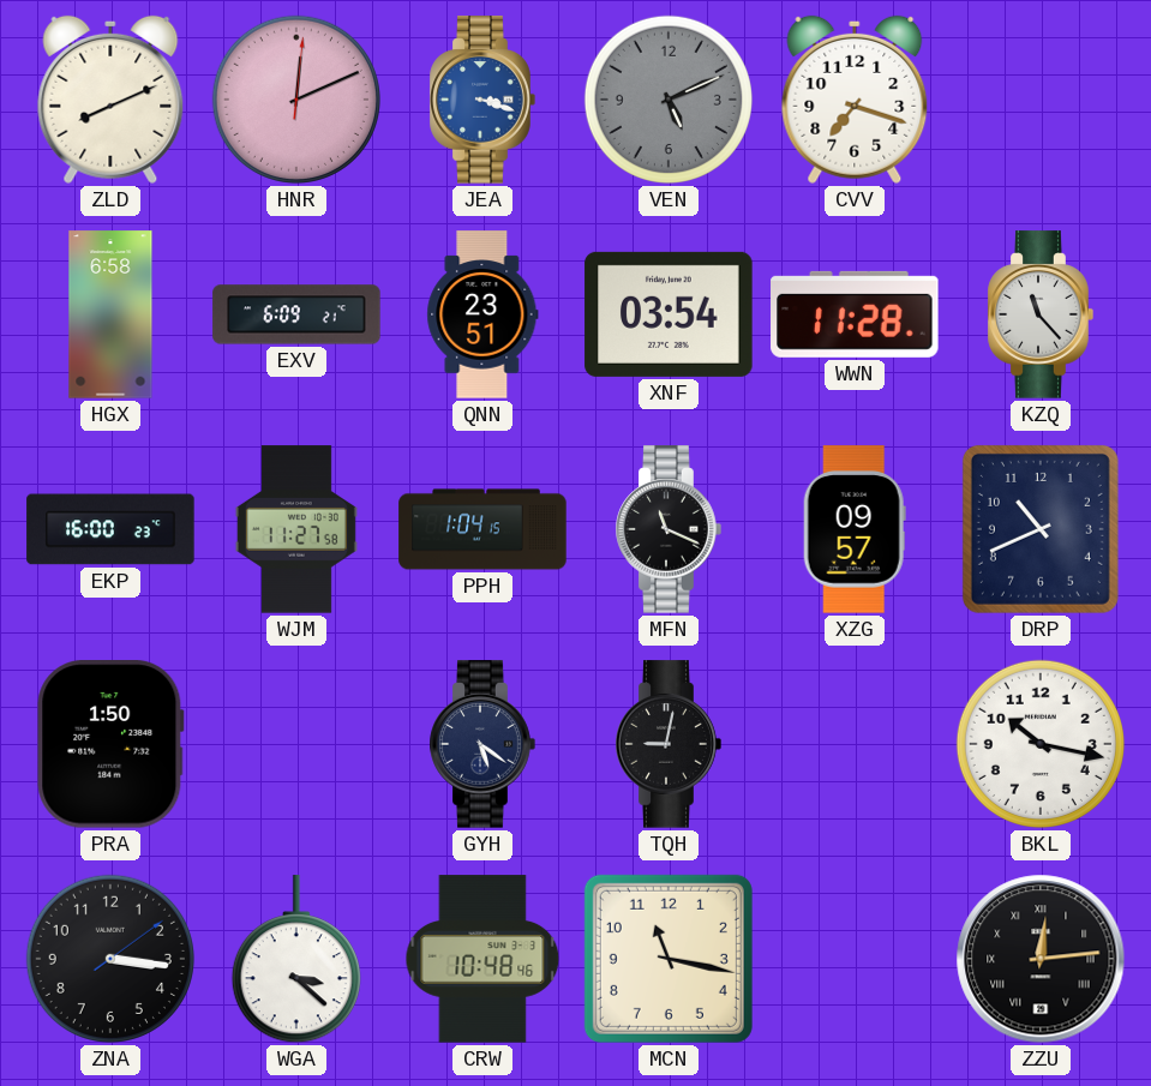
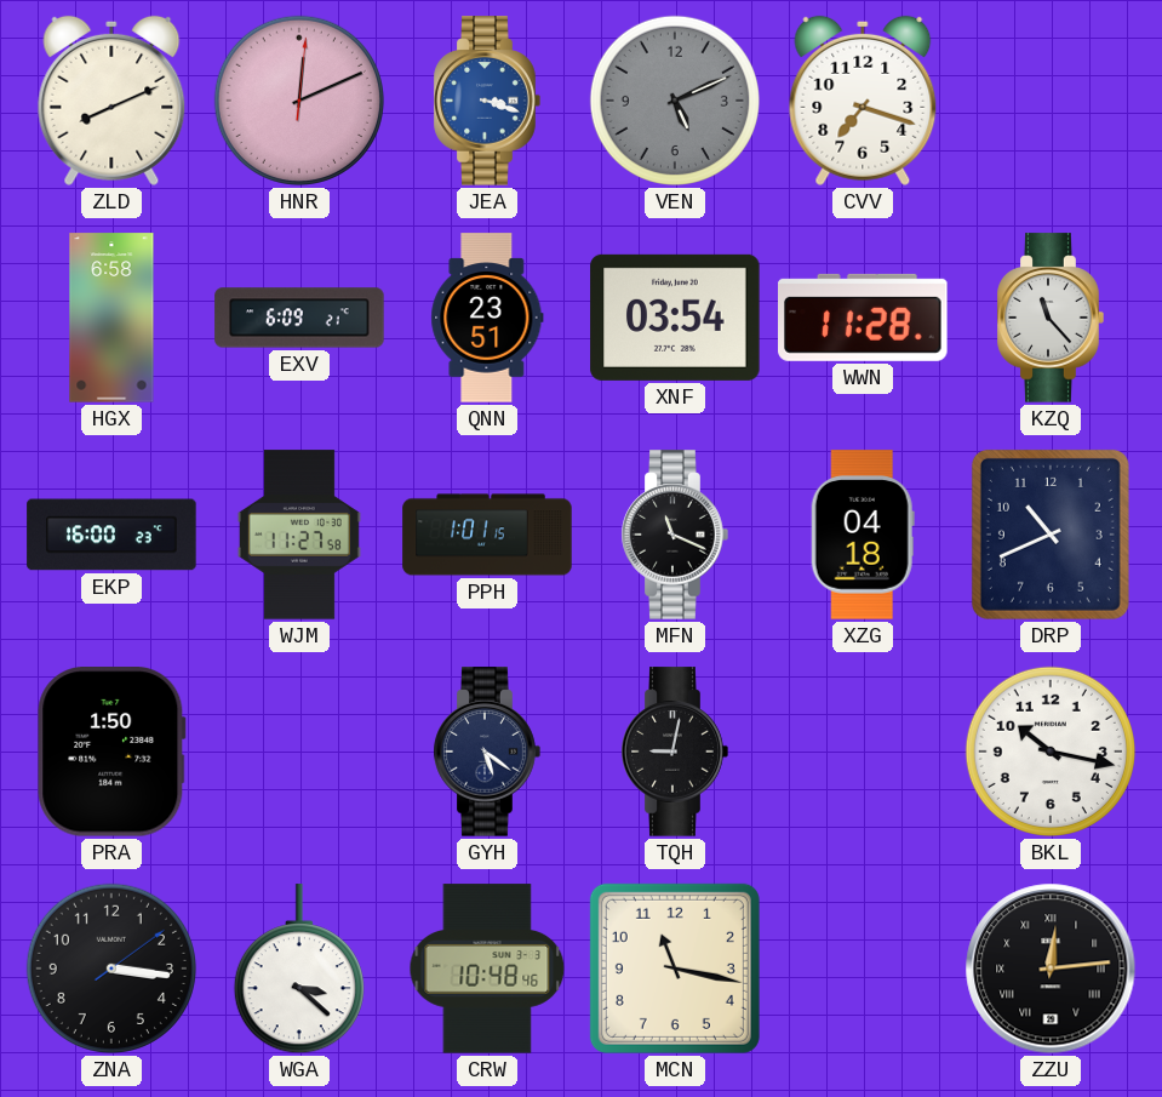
PPH: 1:04 -> 1:01 (487, 535)
XZG: 09:57 -> 04:18 (863, 535)
